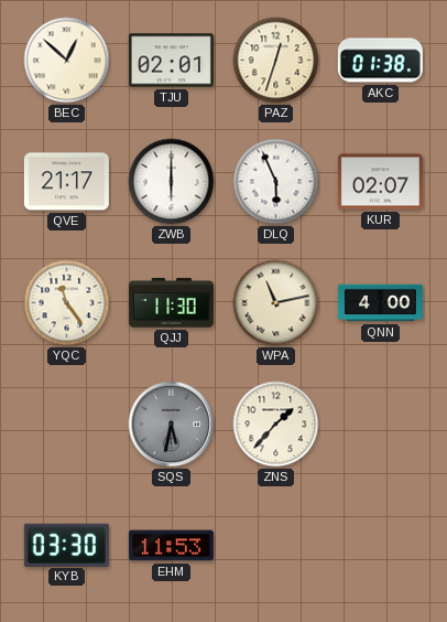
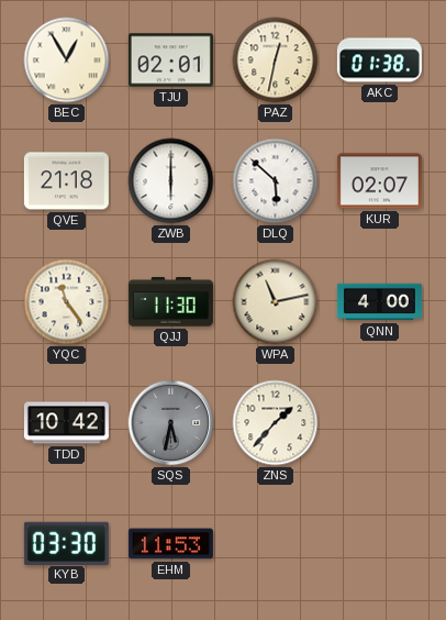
BEC: 12:52 -> 12:55 (67, 60)
PAZ: 12:33 -> 12:32 (276, 60)
QVE: 21:17 -> 21:18 (66, 181)
DLQ: 5:56 -> 5:52 (276, 181)
TDD: none -> 10:42 (66, 423)
